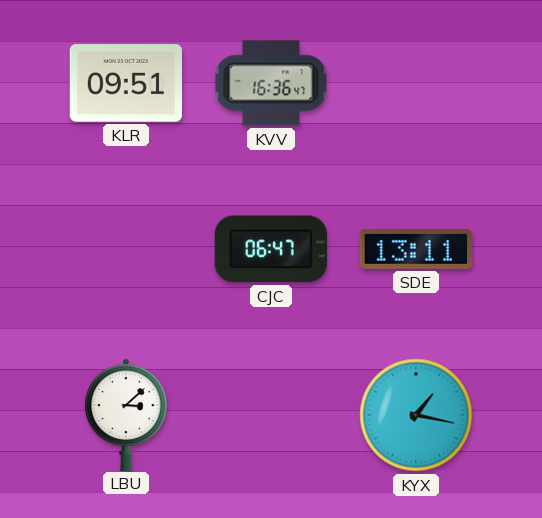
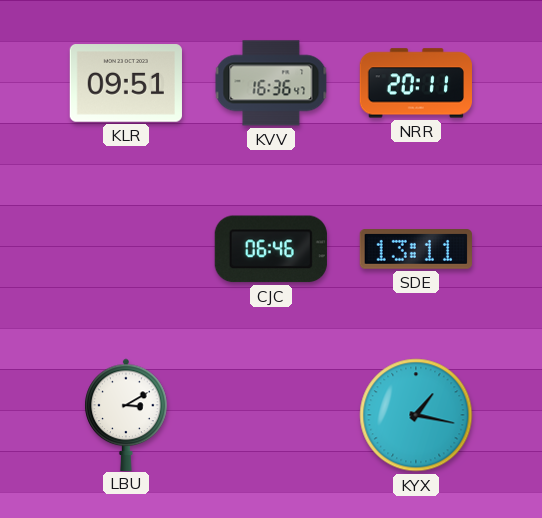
NRR: none -> 20:11 (415, 83)
CJC: 06:47 -> 06:46 (271, 249)
LBU: 3:08 -> 3:10 (126, 414)
